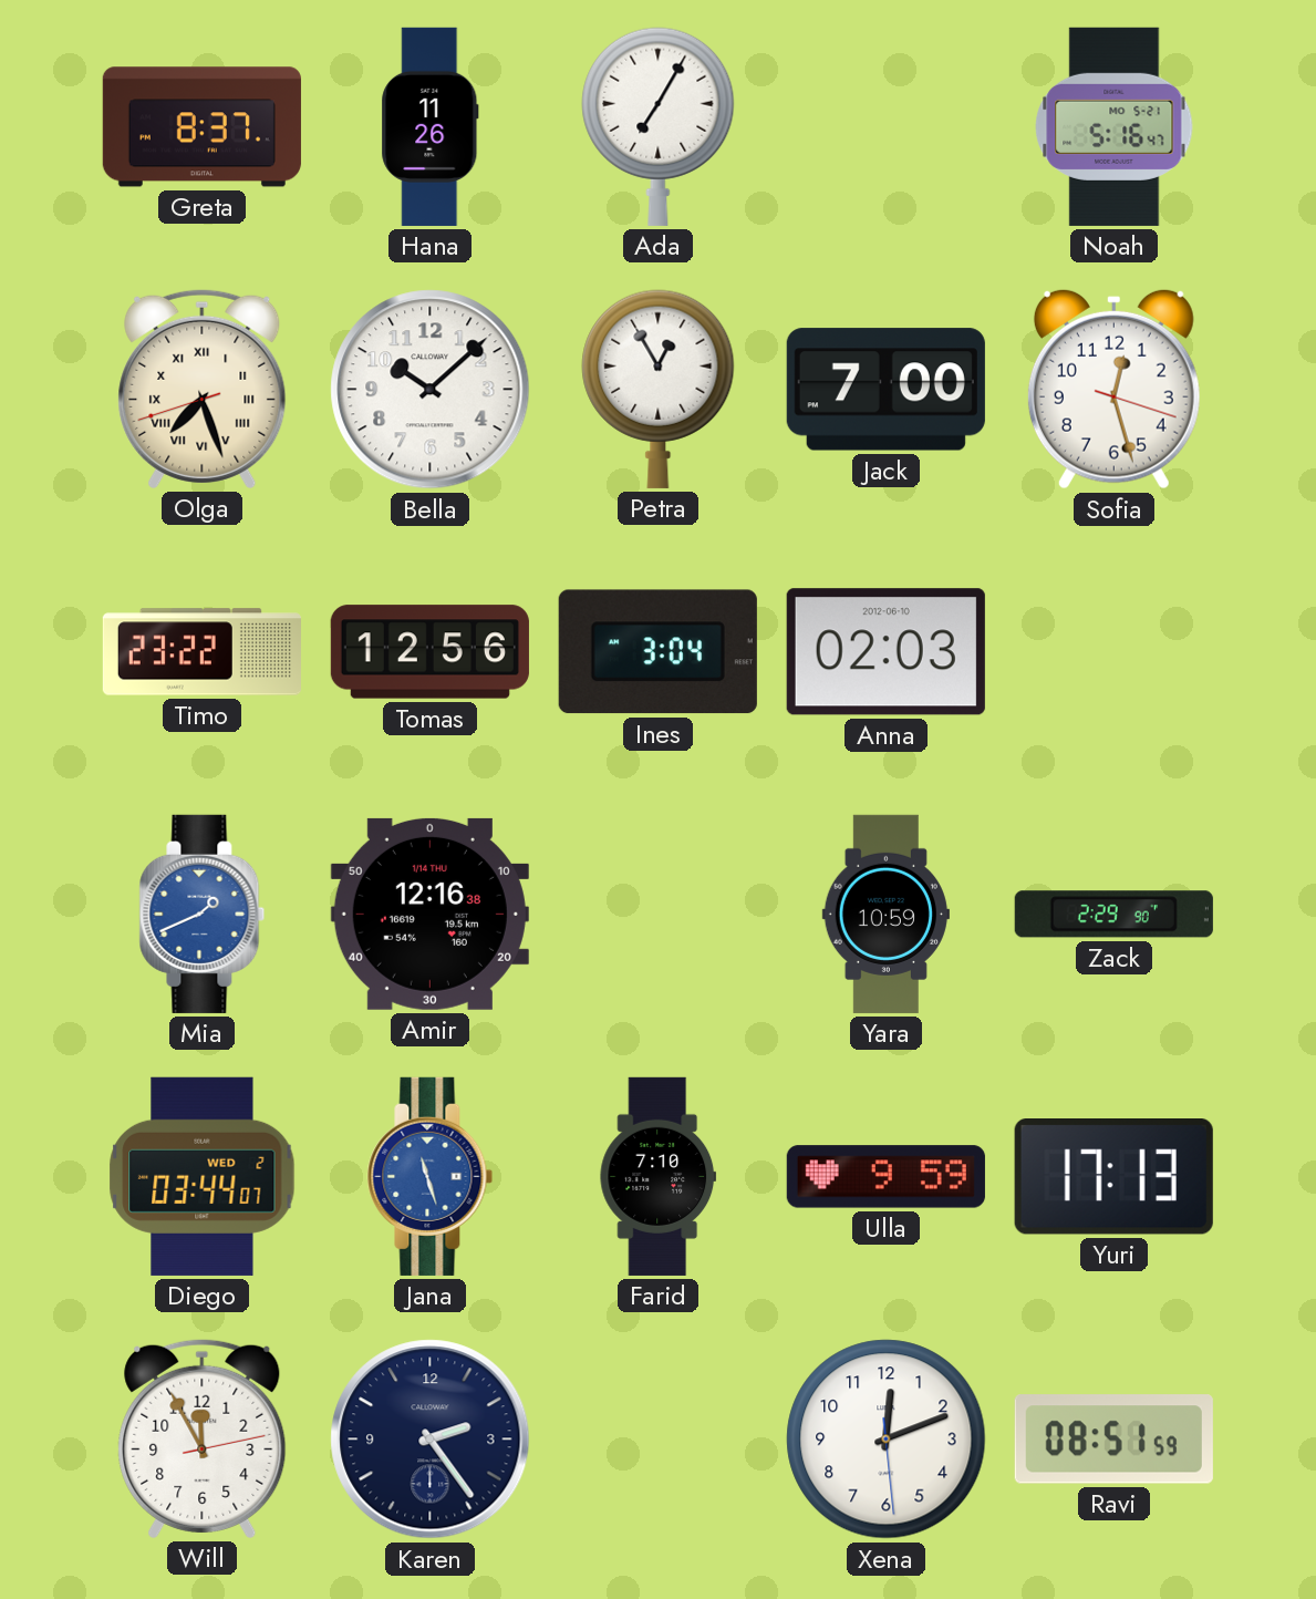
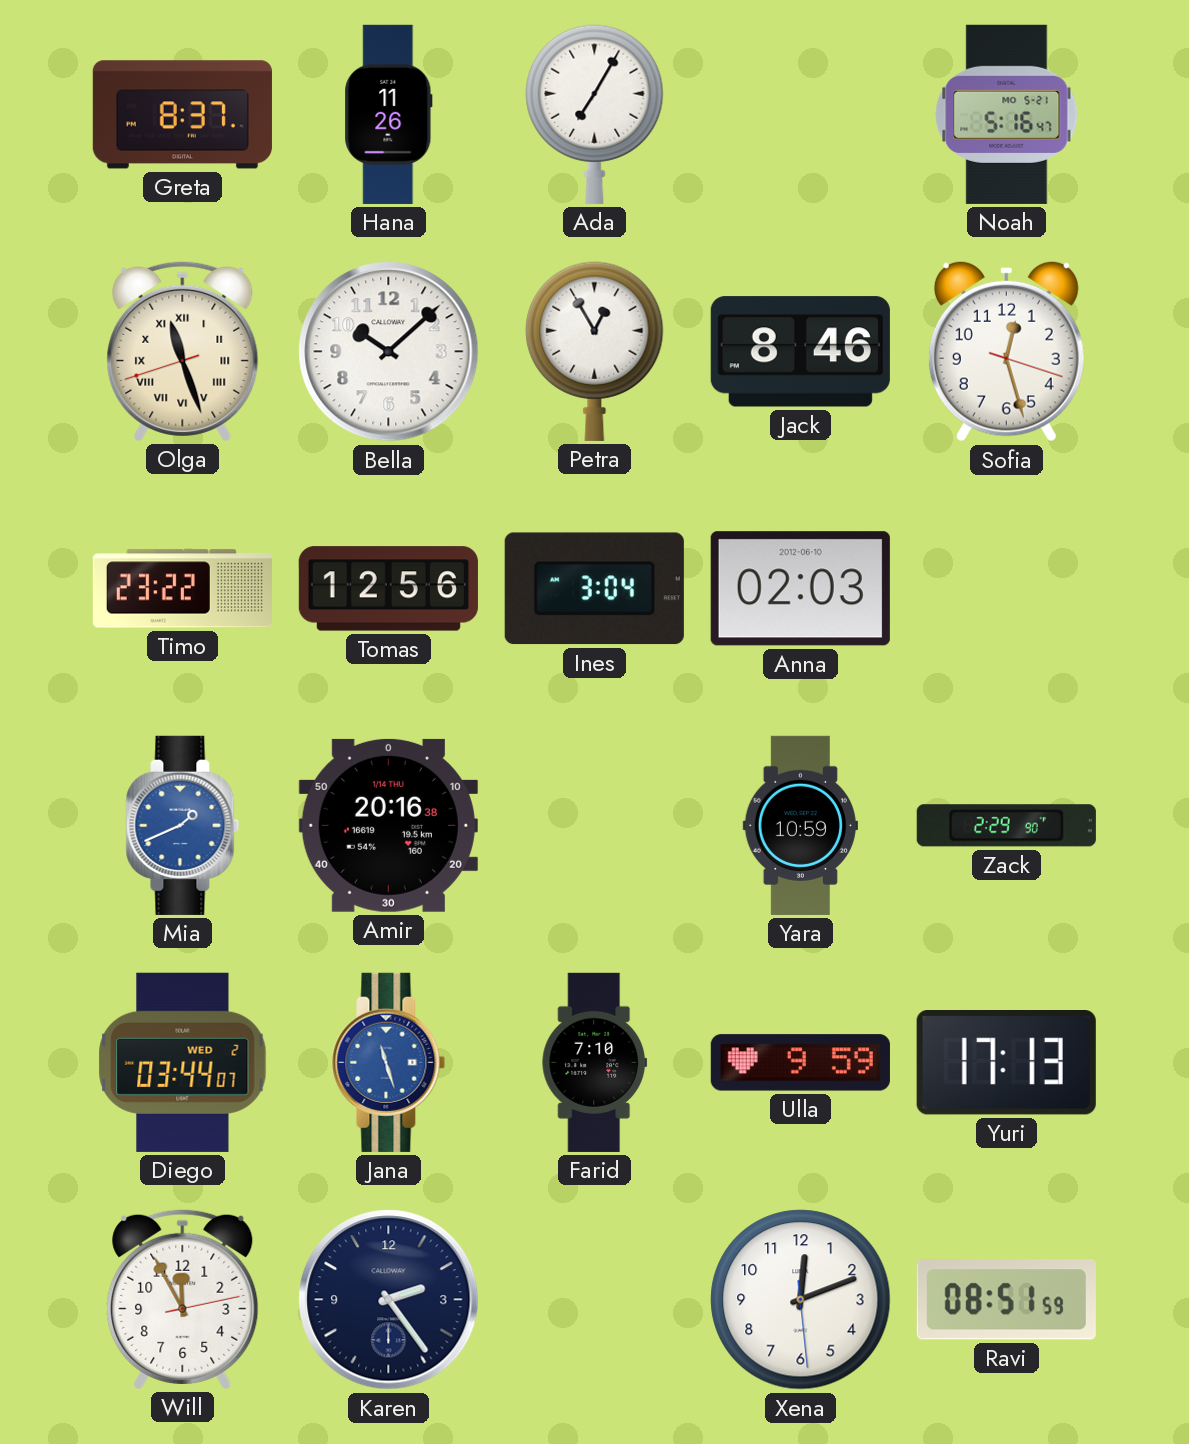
Olga: 7:26 -> 11:26 (183, 351)
Jack: 7:00 -> 8:46 (800, 352)
Amir: 12:16 -> 20:16 (388, 825)
